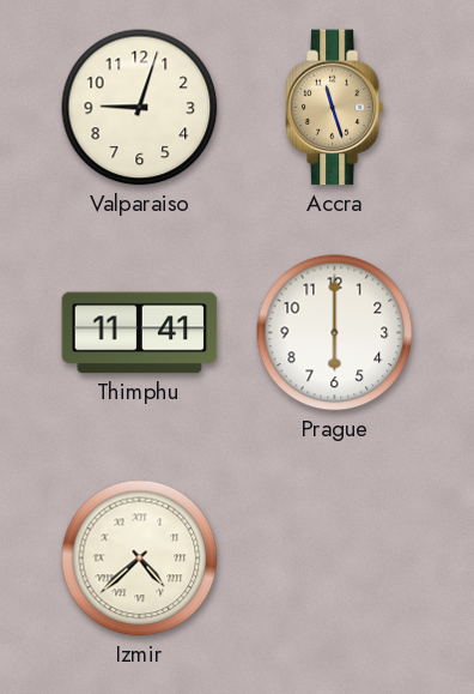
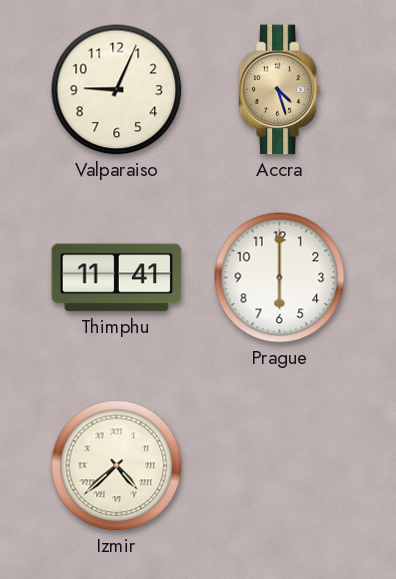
Valparaiso: 9:03 -> 9:04 (117, 90)
Accra: 11:27 -> 4:27 (279, 90)
